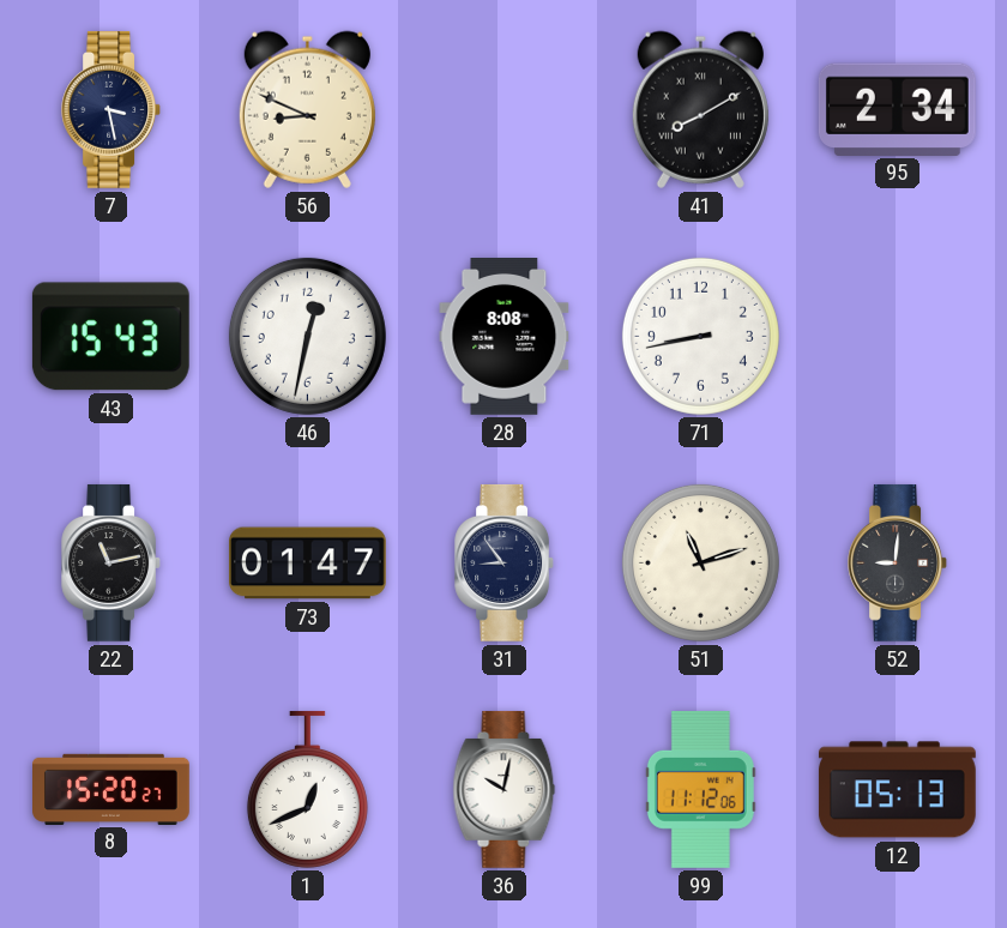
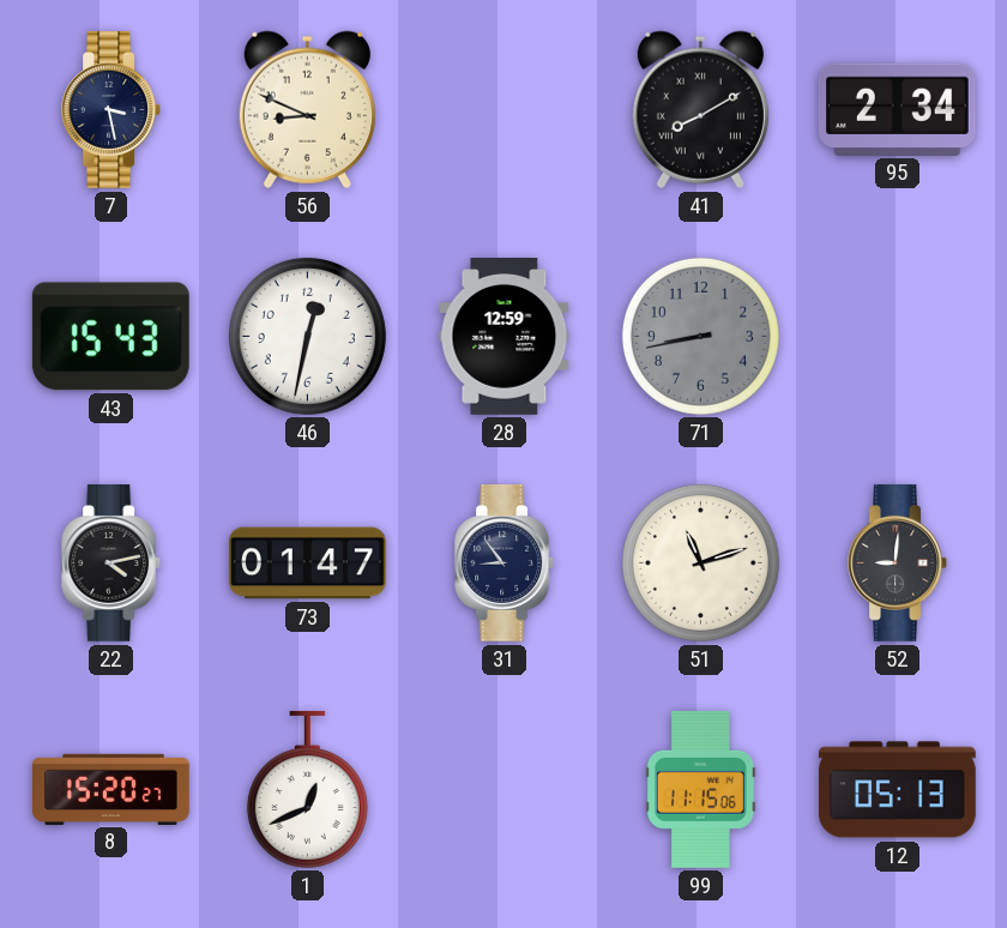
28: 8:08 -> 12:59 (505, 337)
71 dial: white -> grey (700, 336)
22: 11:13 -> 4:13 (110, 562)
36: 10:02 -> none (505, 789)
99: 11:12 -> 11:15 (700, 789)
